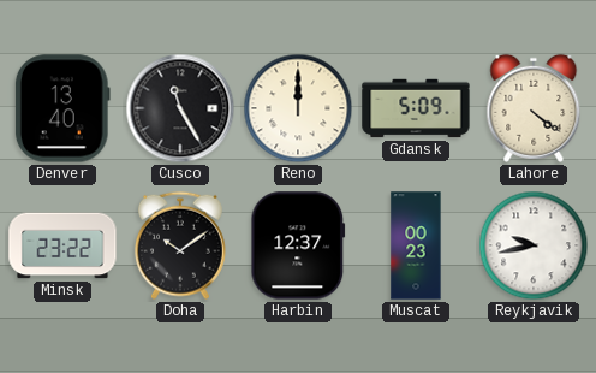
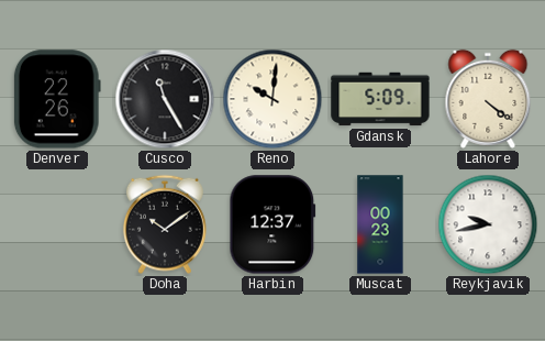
Denver: 13:40 -> 22:26 (57, 99)
Reno: 12:00 -> 10:01 (272, 99)
Minsk: 23:22 -> none (62, 245)
